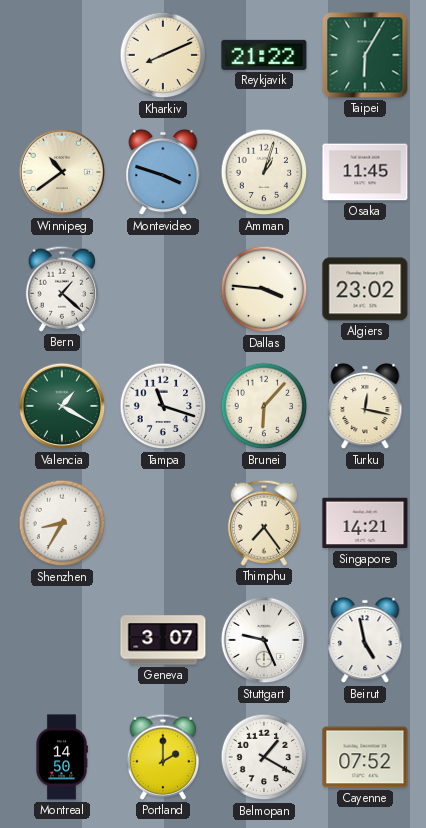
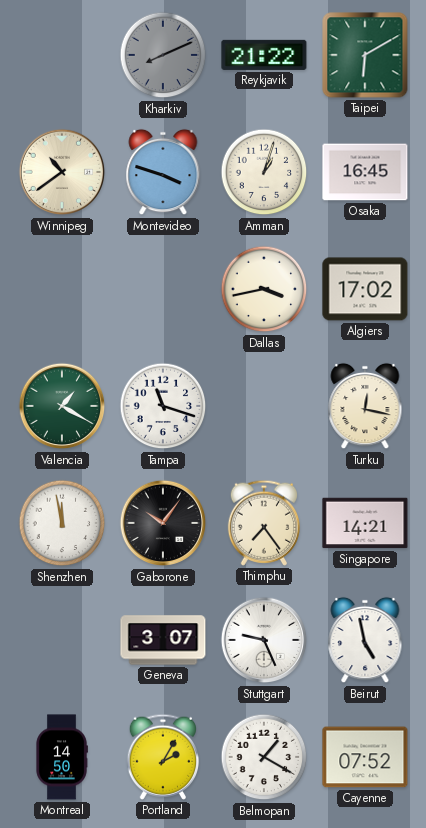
Kharkiv dial: cream -> grey (163, 55)
Taipei: 6:05 -> 6:10 (365, 55)
Osaka: 11:45 -> 16:45 (365, 172)
Bern: 1:22 -> none (61, 289)
Dallas: 3:46 -> 3:43 (264, 289)
Algiers: 23:02 -> 17:02 (365, 289)
Brunei: 6:07 -> none (264, 406)
Shenzhen: 8:35 -> 11:58 (62, 523)
Gaborone: none -> 10:06 (163, 523)
Portland: 2:00 -> 2:05 (162, 757)
